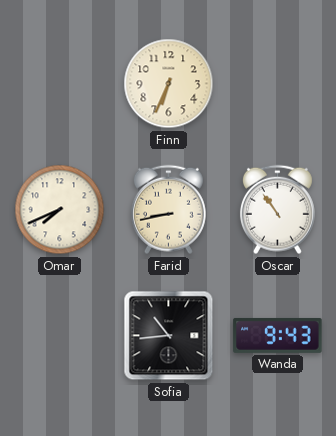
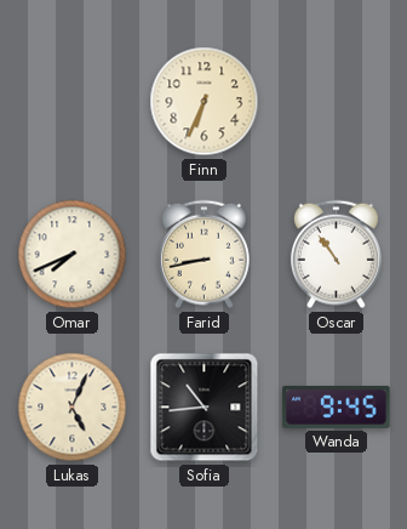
Lukas: none -> 5:04 (73, 408)
Wanda: 9:43 -> 9:45 (337, 406)
